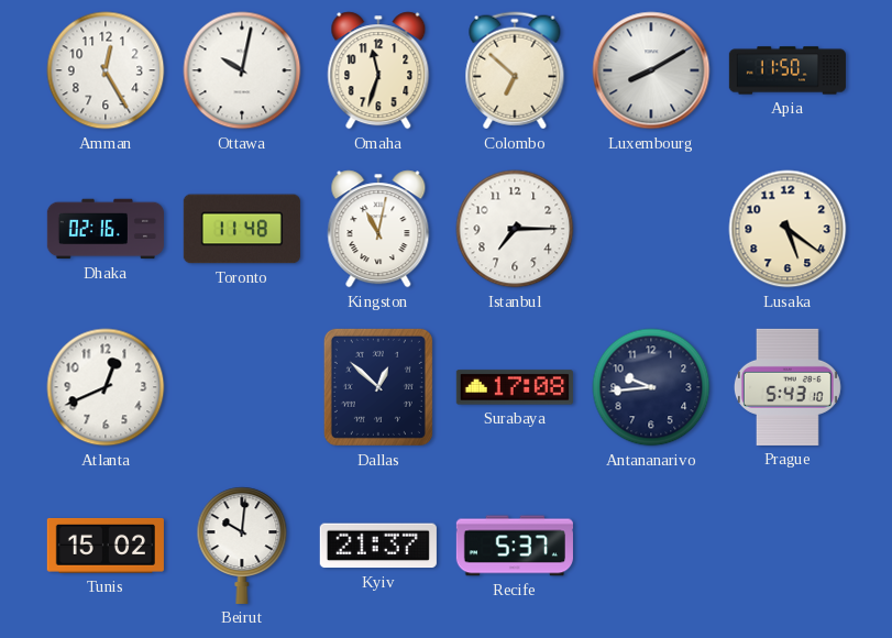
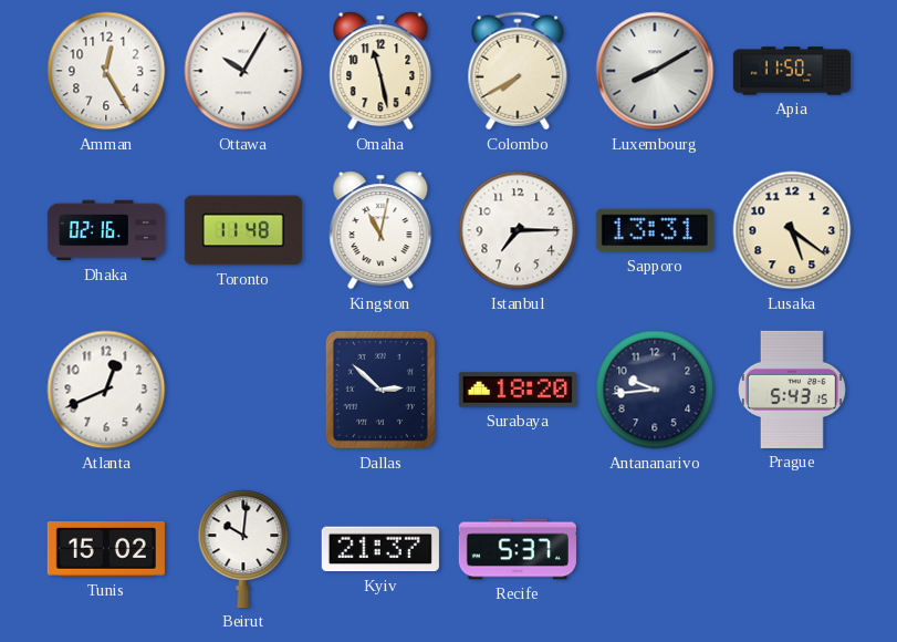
Ottawa: 10:02 -> 10:05 (243, 71)
Omaha: 11:33 -> 11:28 (380, 71)
Colombo: 6:52 -> 7:40 (518, 71)
Sapporo: none -> 13:31 (655, 230)
Dallas: 12:52 -> 2:52 (380, 390)
Surabaya: 17:08 -> 18:20 (518, 390)
Prague: 5:43:10 -> 5:43:15 (792, 390)
